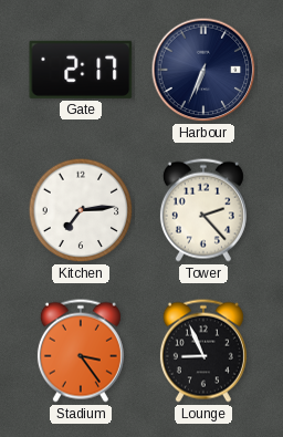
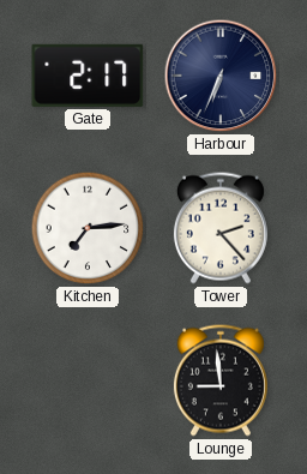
Stadium: 3:24 -> none (81, 351)
Lounge: 8:56 -> 8:59 (221, 380)
